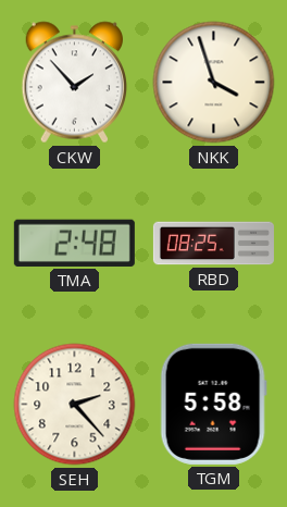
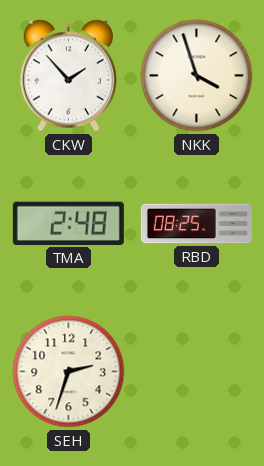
SEH: 2:23 -> 2:33 (69, 372)
TGM: 5:58 -> none (213, 404)
